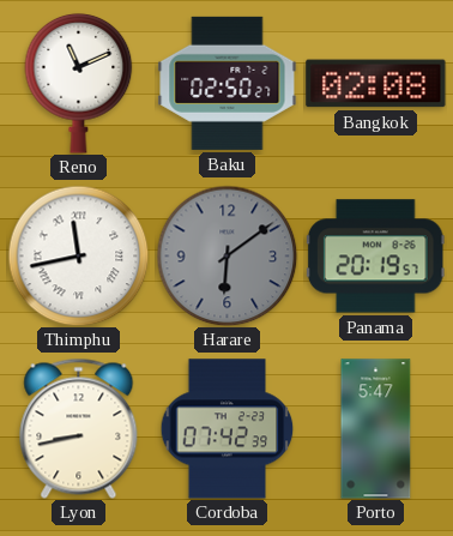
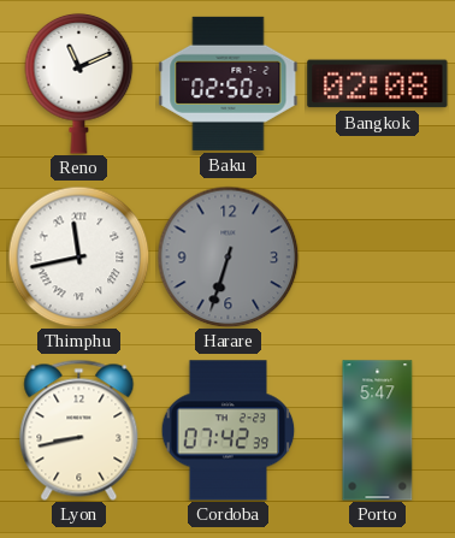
Harare: 6:09 -> 6:33 (227, 256)
Panama: 20:19 -> none (375, 257)
